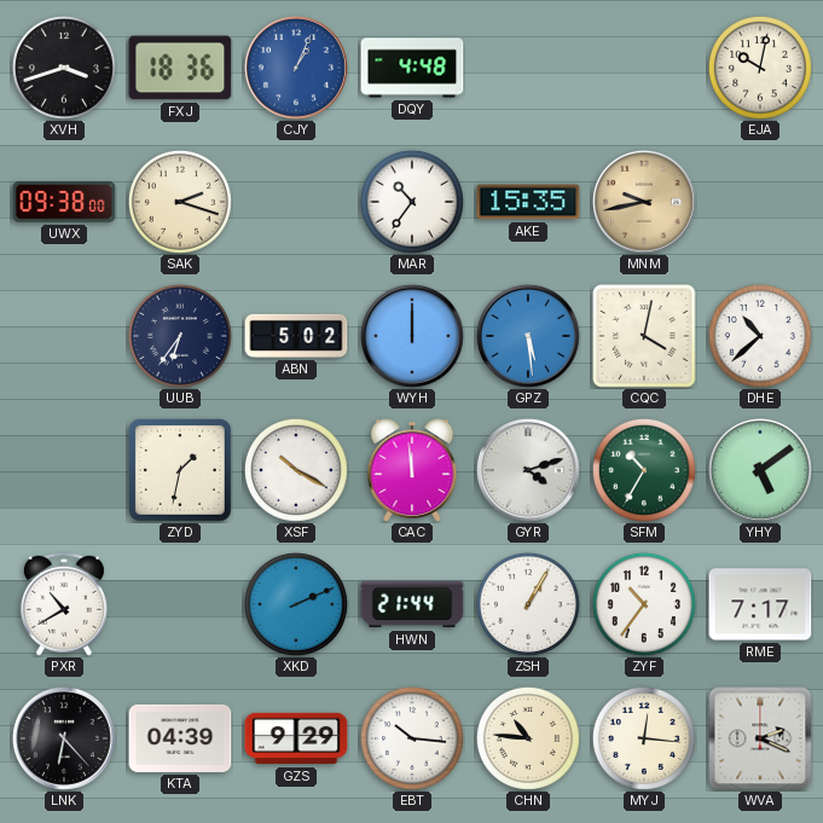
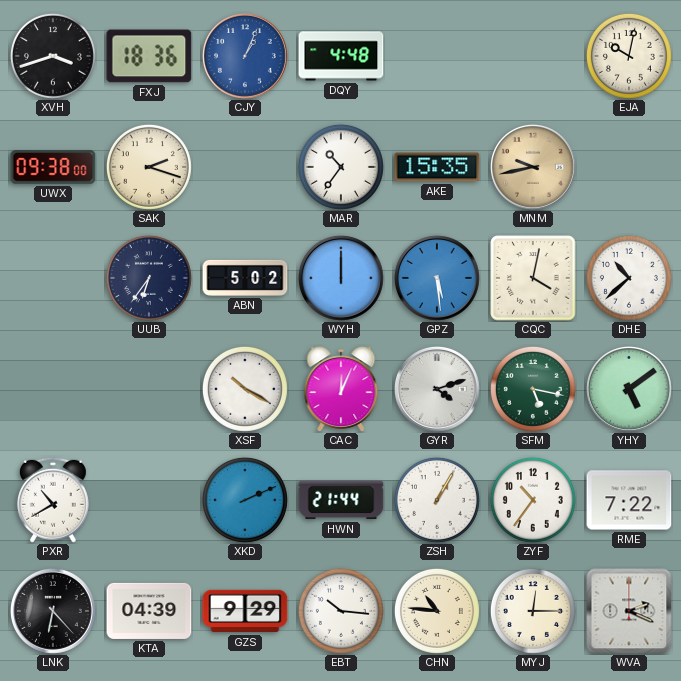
ZYD: 1:32 -> none (181, 471)
CAC: 11:59 -> 12:04 (341, 389)
SFM: 10:35 -> 5:17 (533, 389)
RME: 7:17 -> 7:22 (629, 500)
MYJ: 12:16 -> 12:15 (533, 611)
